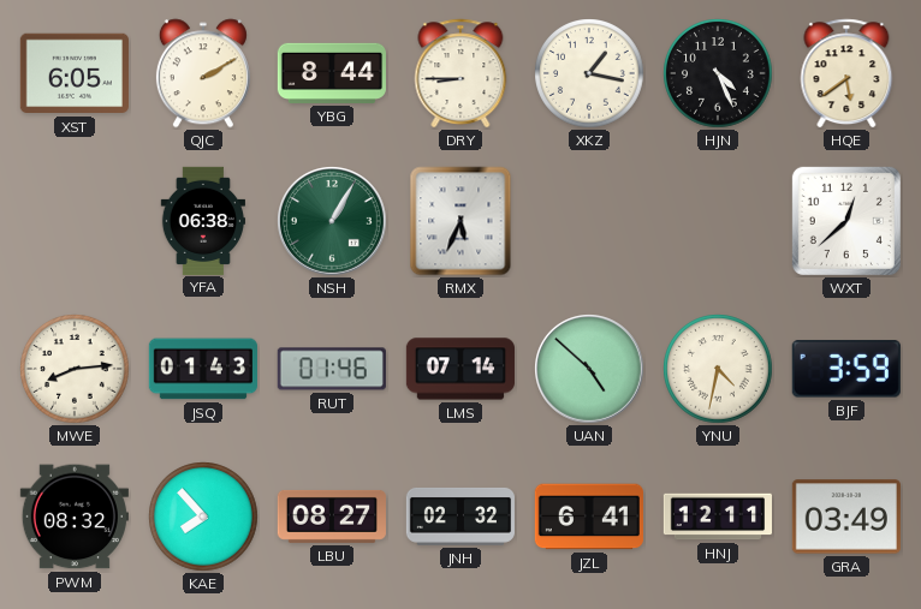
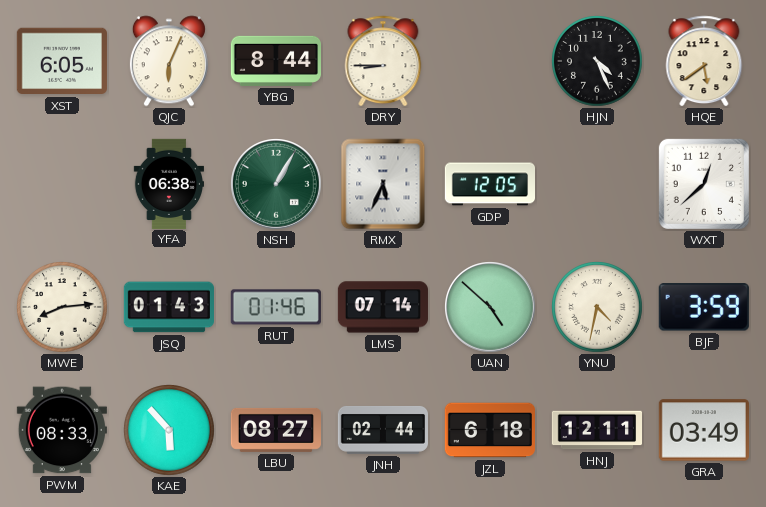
QJC: 2:10 -> 6:04 (169, 61)
XKZ: 1:17 -> none (589, 73)
GDP: none -> 12:05 (489, 184)
PWM: 08:32 -> 08:33 (62, 430)
KAE: 7:53 -> 5:53 (169, 430)
JNH: 02:32 -> 02:44 (382, 430)
JZL: 6:41 -> 6:18 (490, 430)
